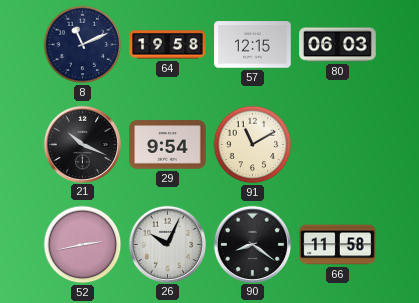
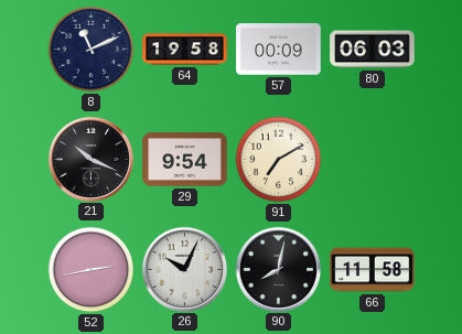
57: 12:15 -> 00:09 (279, 50)
91: 11:10 -> 7:10 (279, 160)
90: 8:21 -> 8:02 (278, 269)
